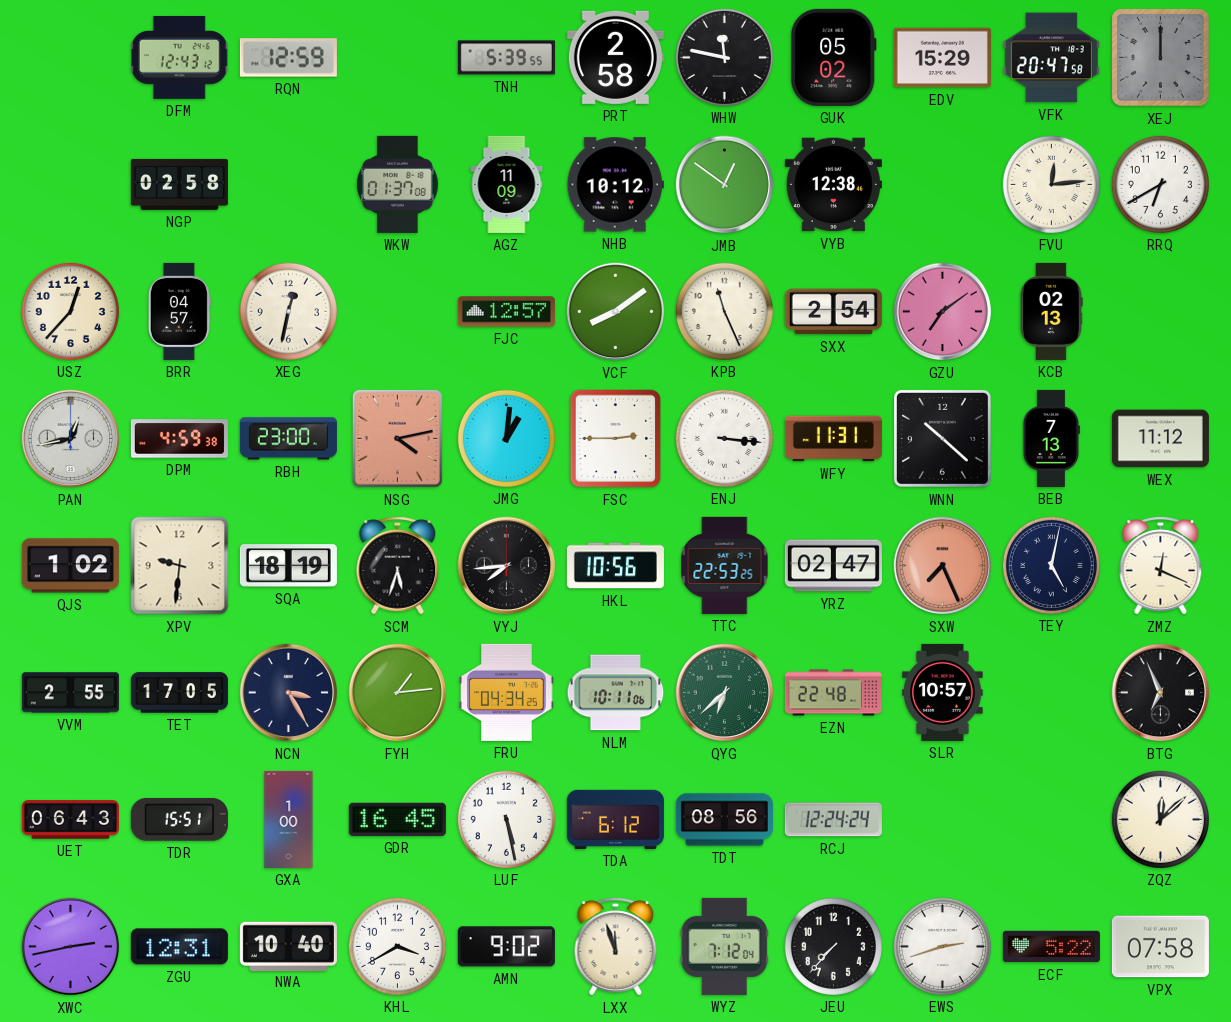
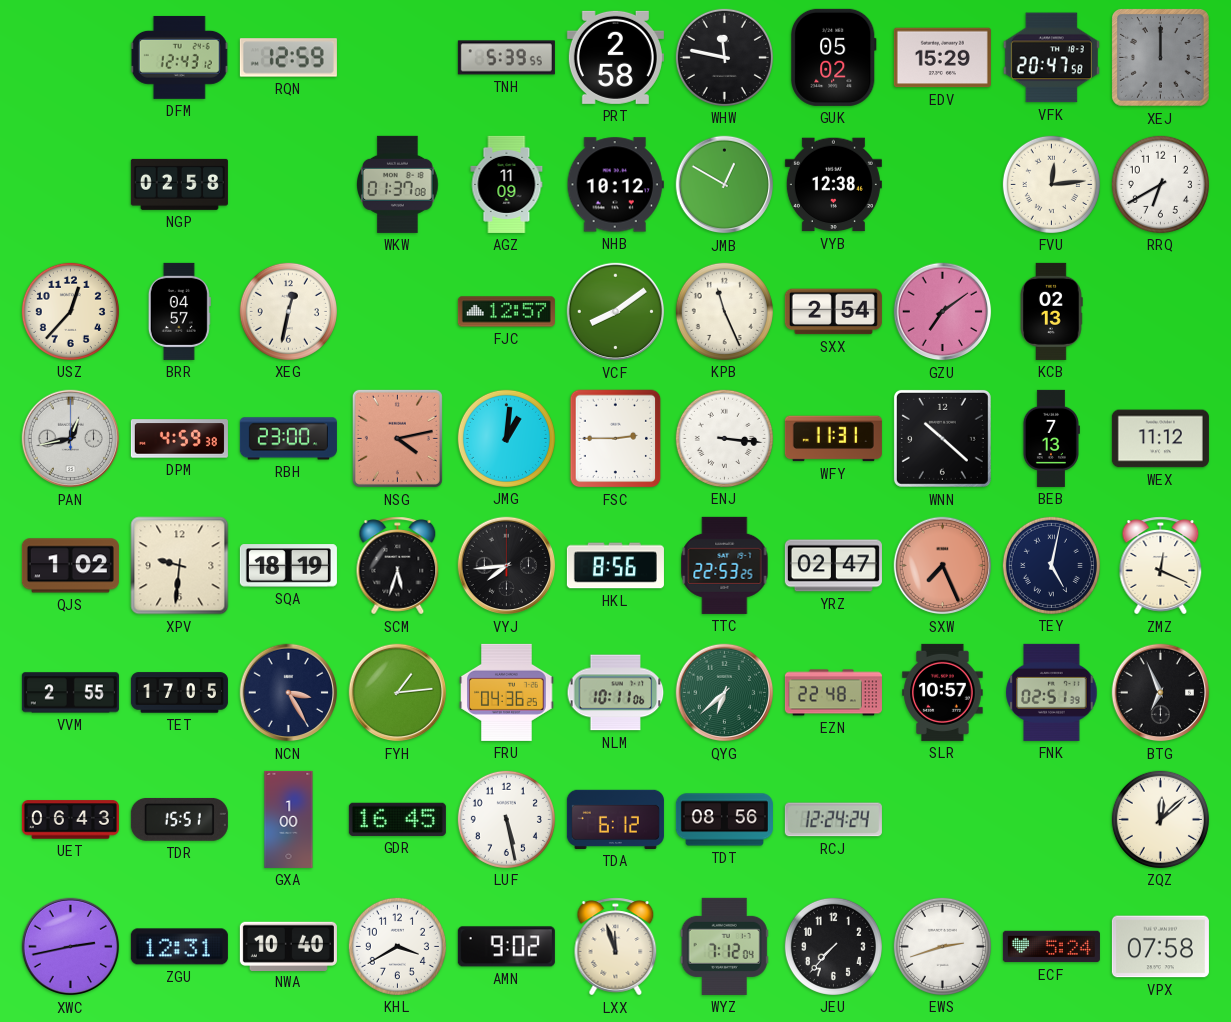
JMB: 12:51 -> 12:50 (725, 185)
HKL: 10:56 -> 8:56 (615, 566)
FRU: 04:34 -> 04:36 (507, 692)
FNK: none -> 02:51 (1052, 692)
ECF: 5:22 -> 5:24 (1051, 947)
